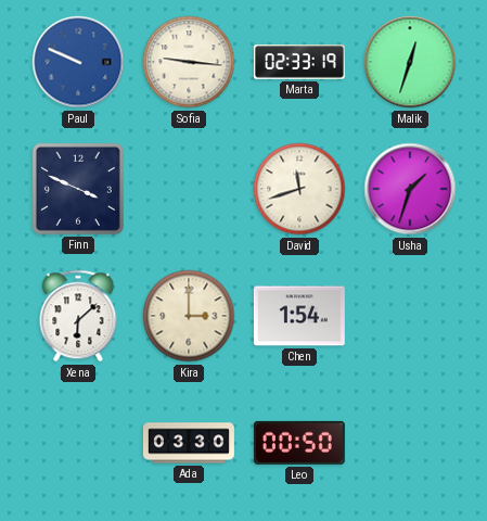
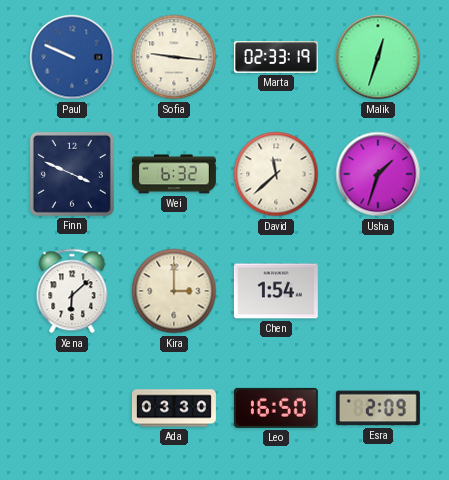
Wei: none -> 6:32 (174, 174)
David: 11:42 -> 11:38 (276, 174)
Leo: 00:50 -> 16:50 (276, 408)
Esra: none -> 2:09 (378, 408)
